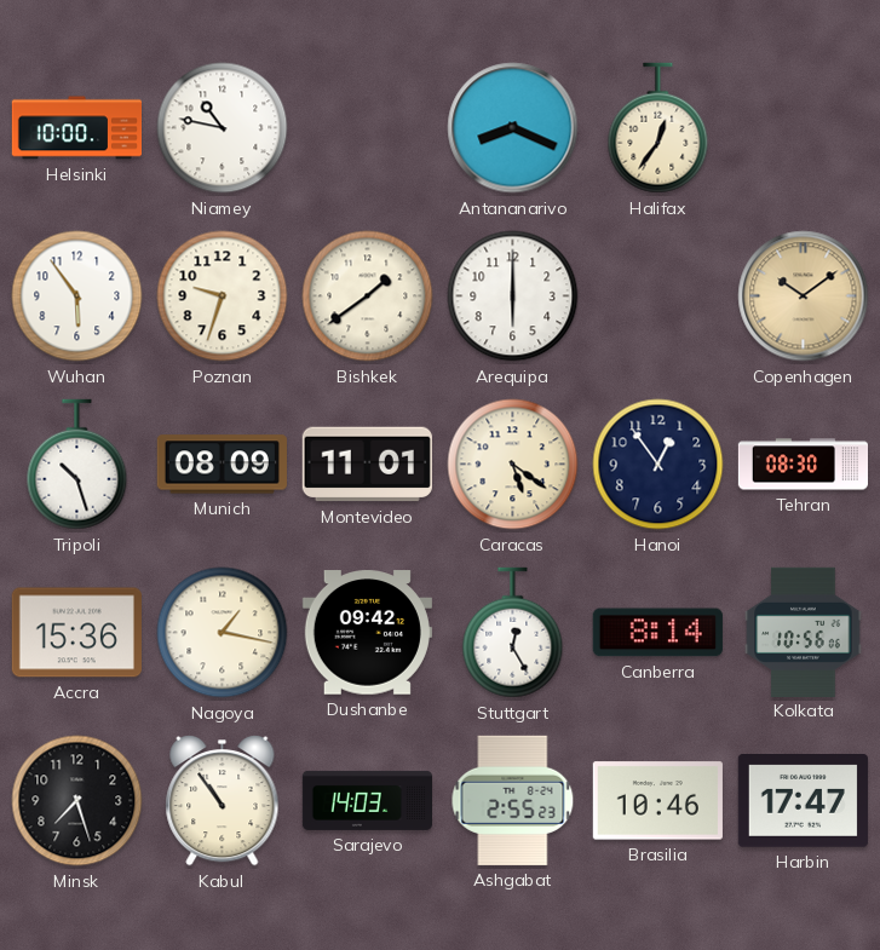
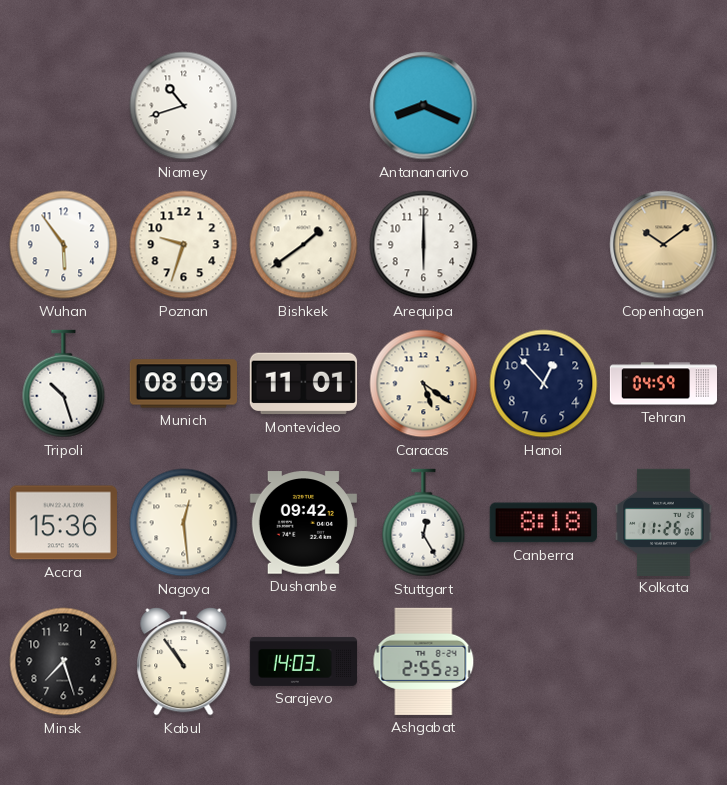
Helsinki: 10:00 -> none (76, 128)
Niamey: 10:47 -> 10:42 (184, 106)
Halifax: 12:36 -> none (658, 128)
Hanoi: 12:54 -> 12:53 (544, 384)
Tehran: 08:30 -> 04:59 (663, 384)
Nagoya: 1:17 -> 12:29 (184, 523)
Canberra: 8:14 -> 8:18 (543, 523)
Kolkata: 10:56 -> 11:26 (664, 522)
Brasilia: 10:46 -> none (657, 801)
Harbin: 17:47 -> none (803, 801)
